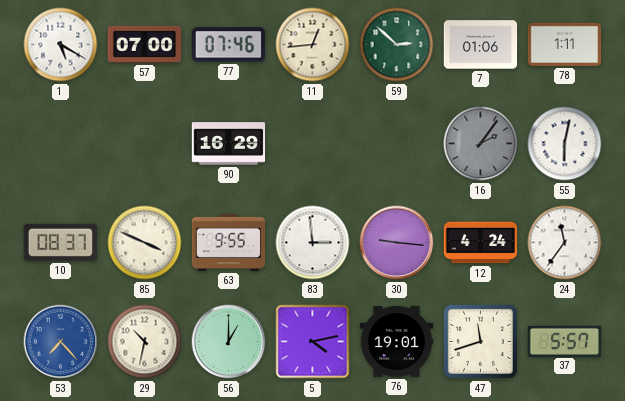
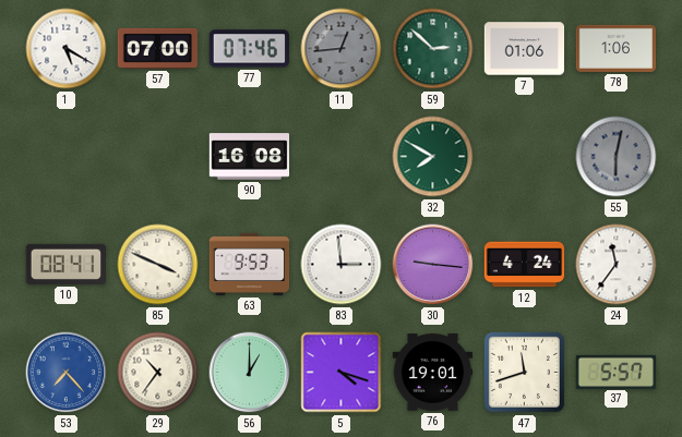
11 dial: cream -> grey (342, 49)
78: 1:11 -> 1:06 (617, 48)
90: 16:29 -> 16:08 (250, 157)
32: none -> 7:50 (433, 157)
16: 2:06 -> none (481, 144)
55 dial: white -> grey (617, 157)
10: 08:37 -> 08:41 (65, 264)
63: 9:55 -> 9:53 (250, 264)
29: 10:32 -> 10:36 (158, 373)
5: 4:13 -> 4:18 (342, 373)
